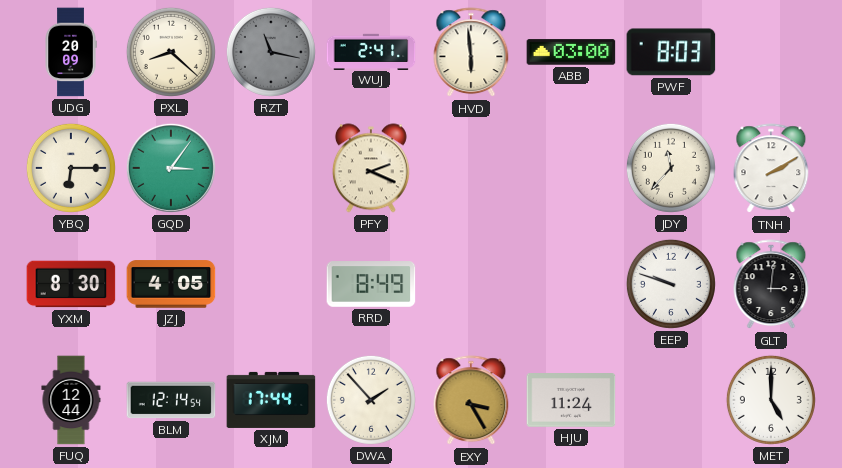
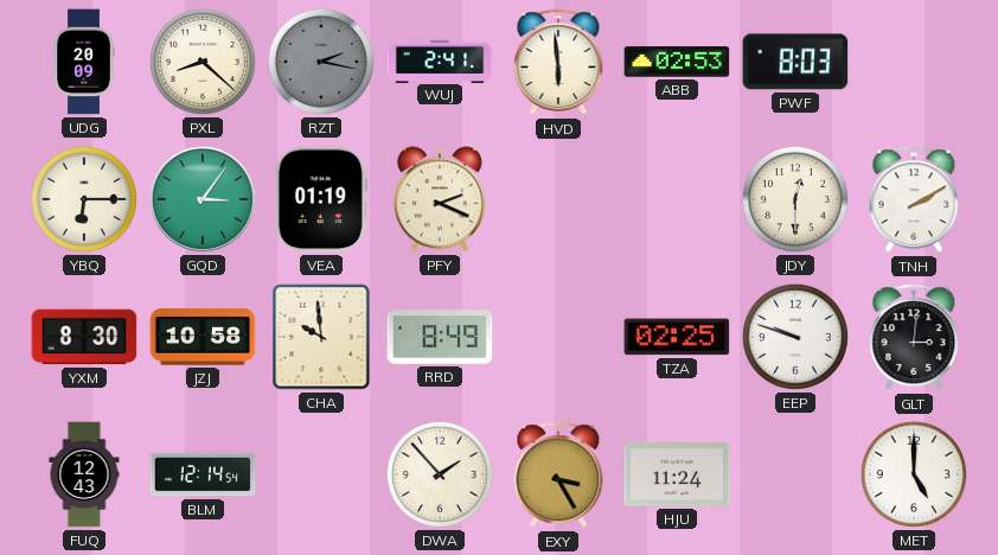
RZT: 11:17 -> 2:17 (321, 62)
ABB: 03:00 -> 02:53 (677, 62)
VEA: none -> 01:19 (321, 199)
JDY: 11:37 -> 12:30 (795, 199)
JZJ: 4:05 -> 10:58 (203, 337)
CHA: none -> 9:59 (321, 337)
TZA: none -> 02:25 (677, 337)
FUQ: 12:44 -> 12:43 (84, 474)
XJM: 17:44 -> none (271, 400)
